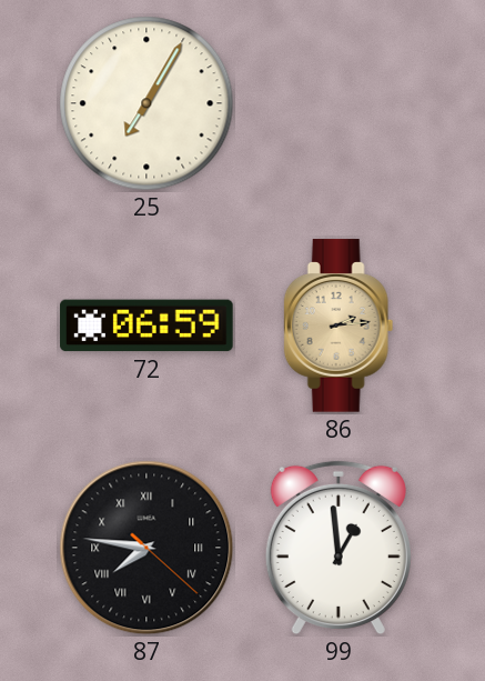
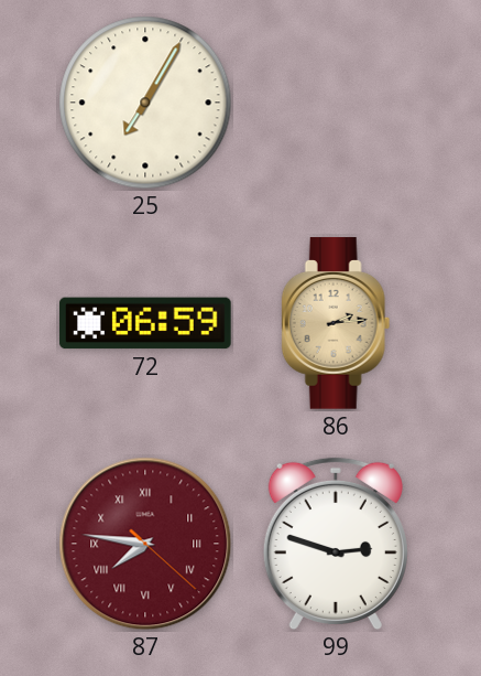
87 dial: black -> burgundy (145, 544)
99: 12:59 -> 2:48 (336, 544)
